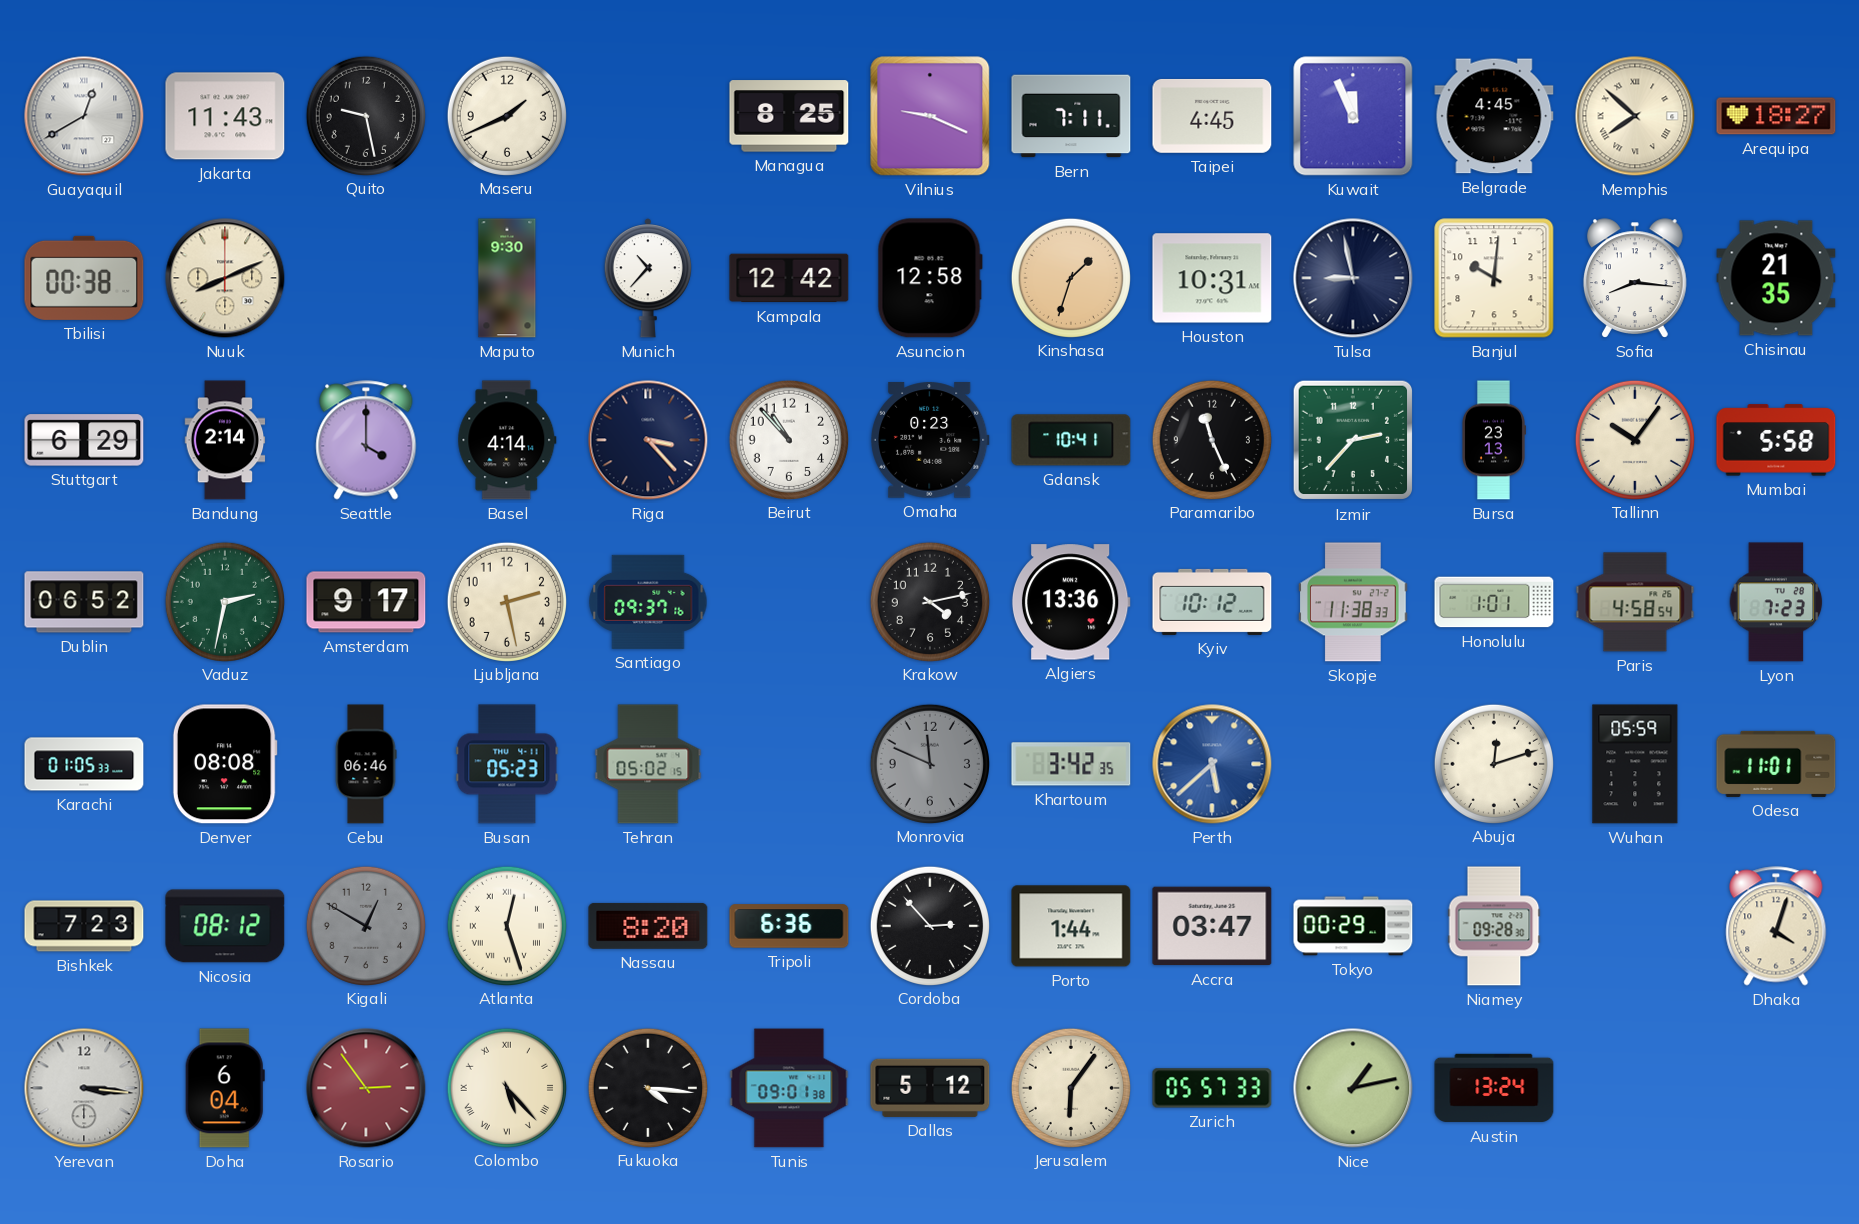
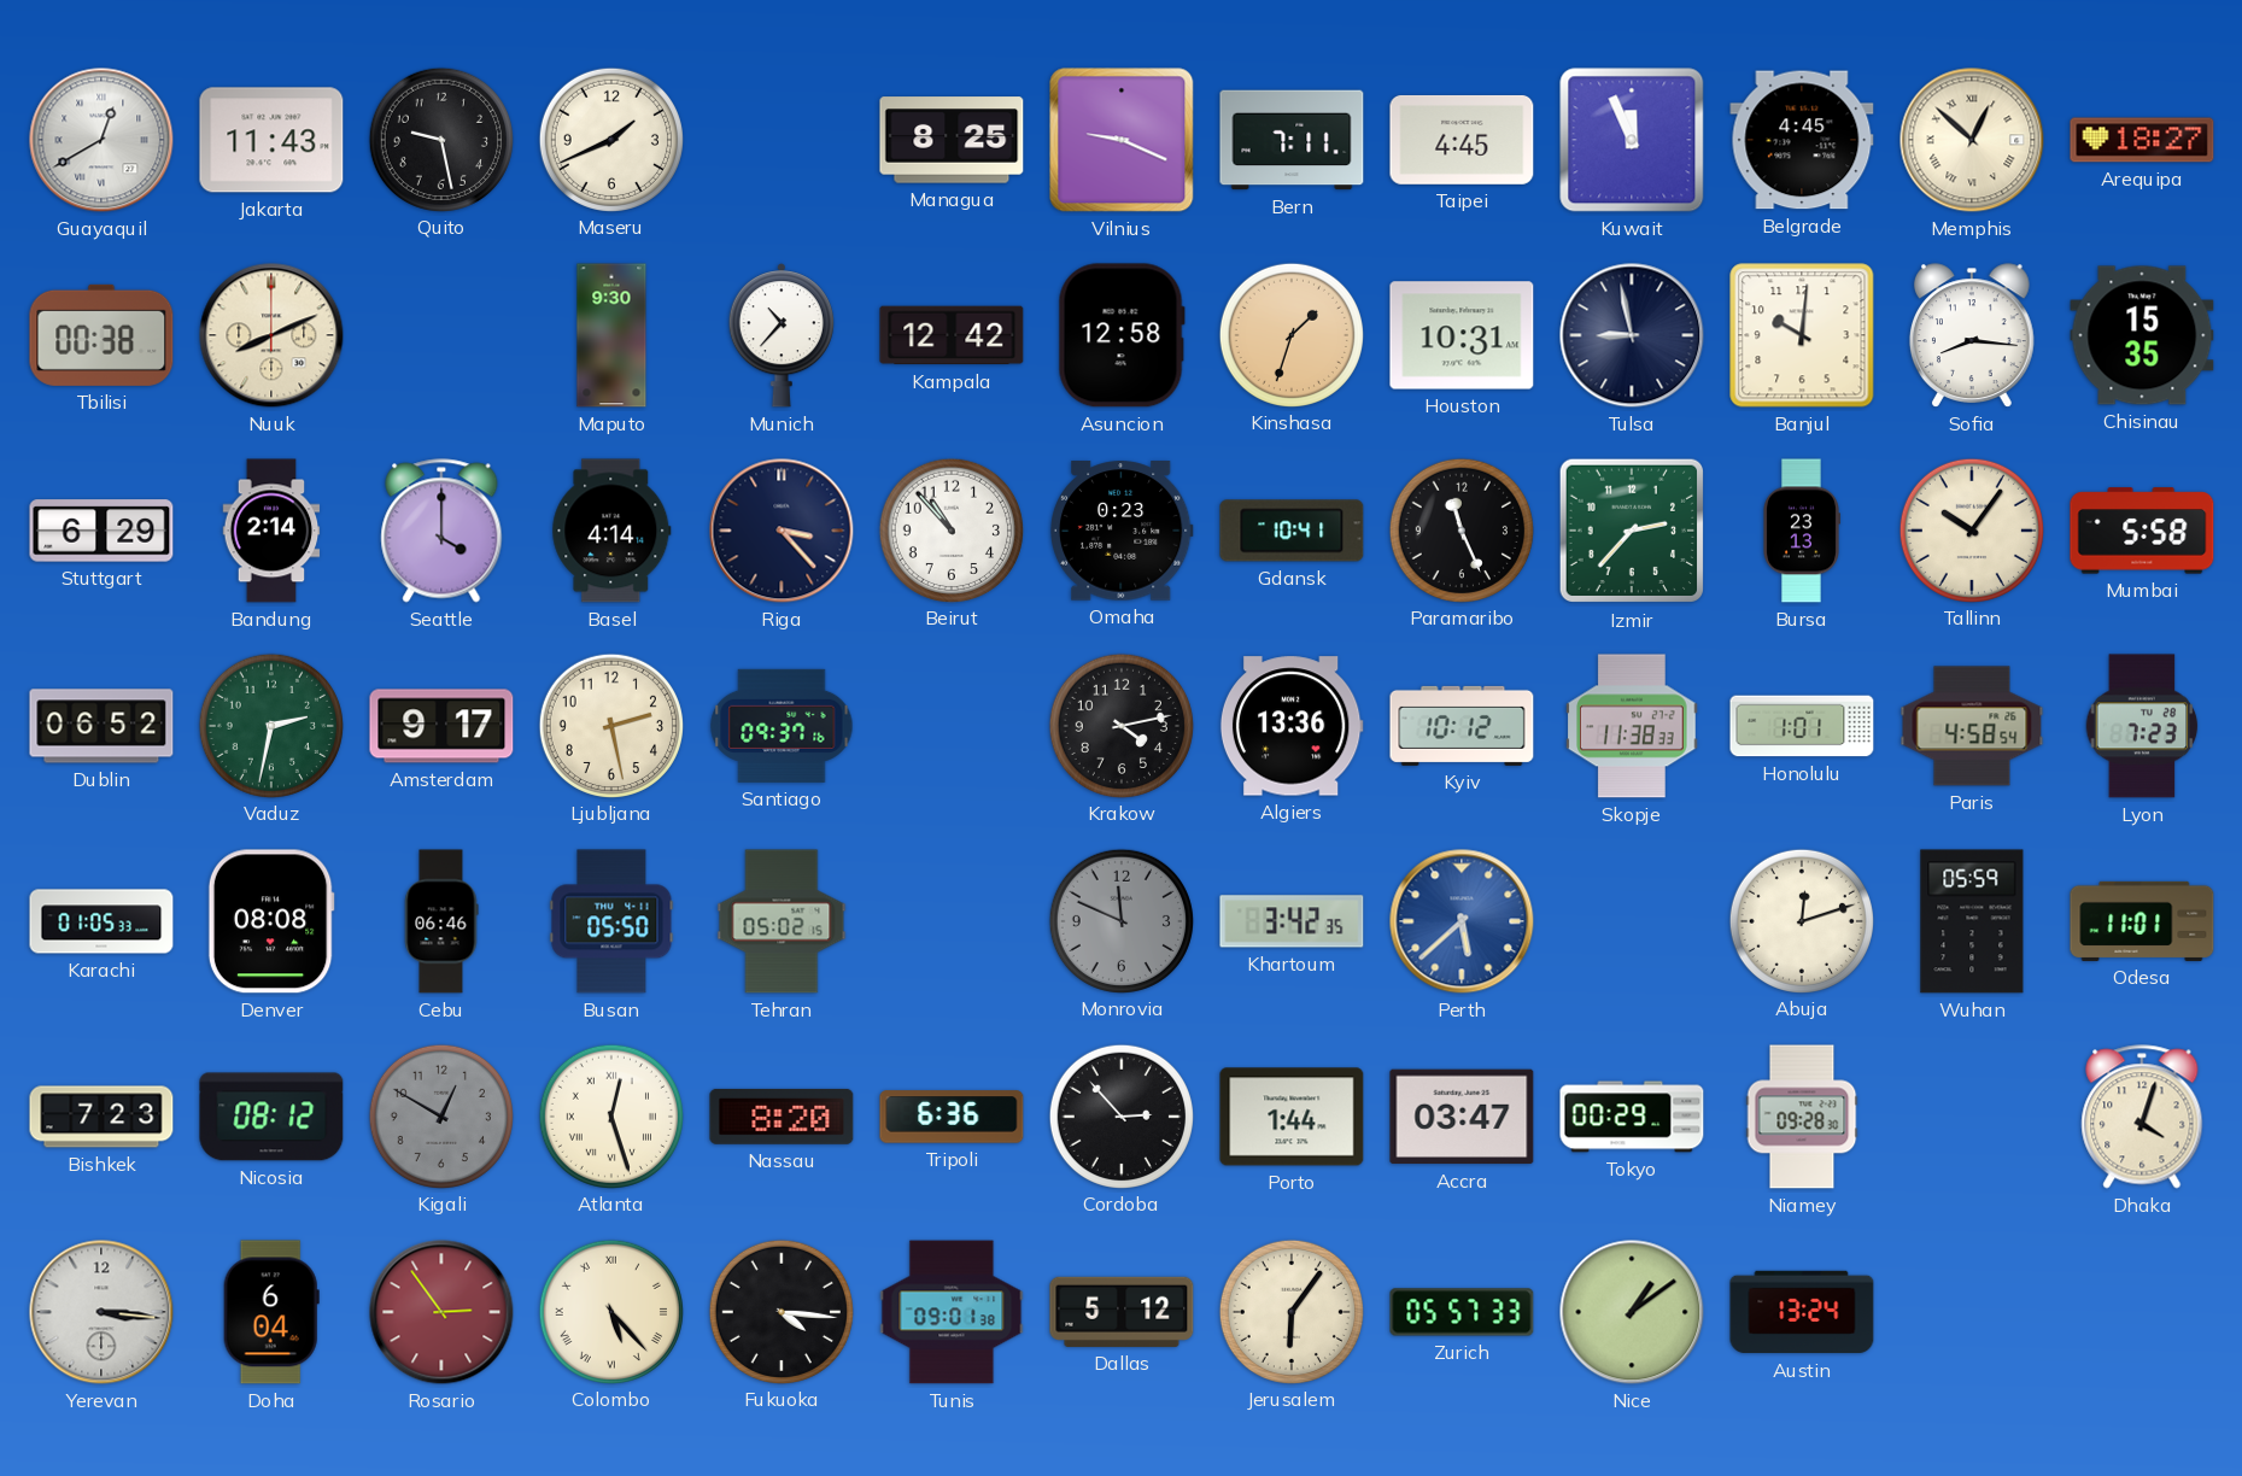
Memphis: 7:52 -> 12:52 (1972, 140)
Chisinau: 21:35 -> 15:35 (2142, 335)
Busan: 05:23 -> 05:50 (611, 921)
Nice: 1:13 -> 1:09 (1632, 1312)
